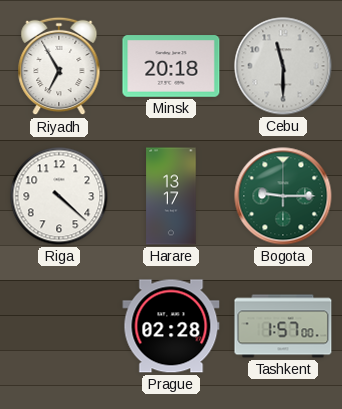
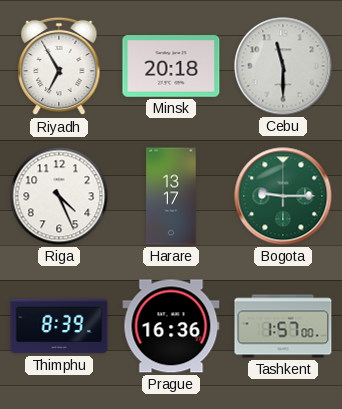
Riga: 4:22 -> 4:26 (59, 196)
Thimphu: none -> 8:39 (59, 326)
Prague: 02:28 -> 16:36 (171, 326)
